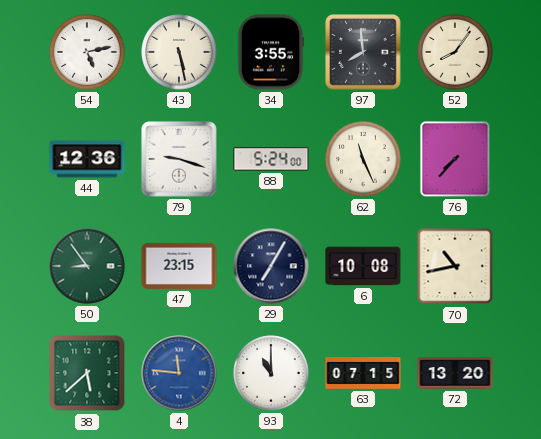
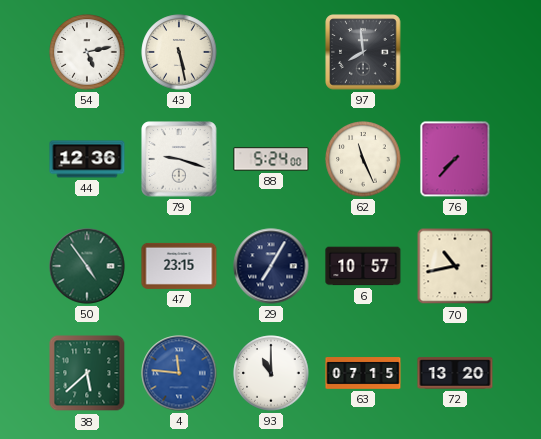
34: 3:55 -> none (271, 52)
52: 8:06 -> none (455, 52)
50: 8:54 -> 4:54 (87, 266)
6: 10:08 -> 10:57 (363, 266)
